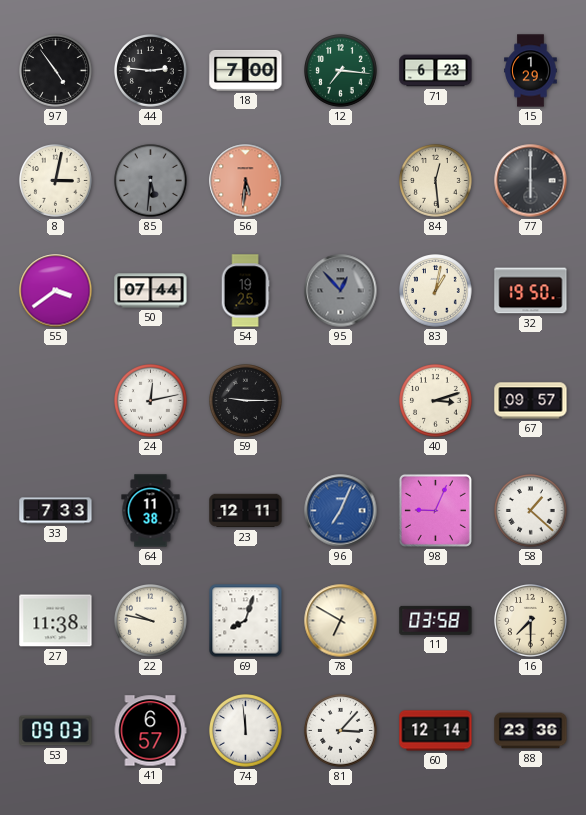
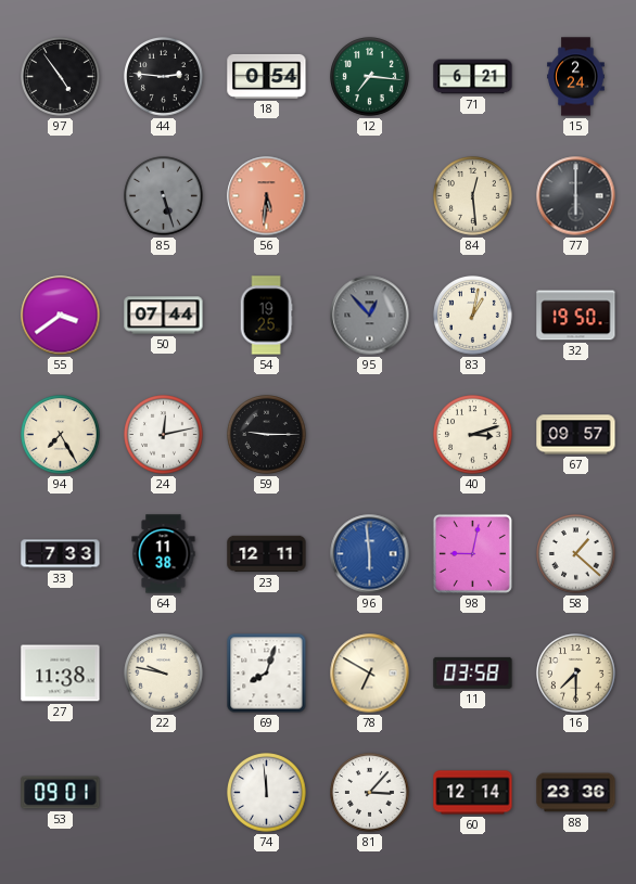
18: 7:00 -> 0:54 (267, 76)
71: 6:23 -> 6:21 (473, 77)
15: 1:29 -> 2:24 (576, 77)
8: 3:02 -> none (56, 181)
85: 5:31 -> 5:27 (164, 196)
94: none -> 7:25 (61, 435)
96: 7:04 -> 5:59 (370, 554)
98: 9:04 -> 9:02 (472, 553)
53: 09:03 -> 09:01 (61, 793)
41: 6:57 -> none (150, 731)
